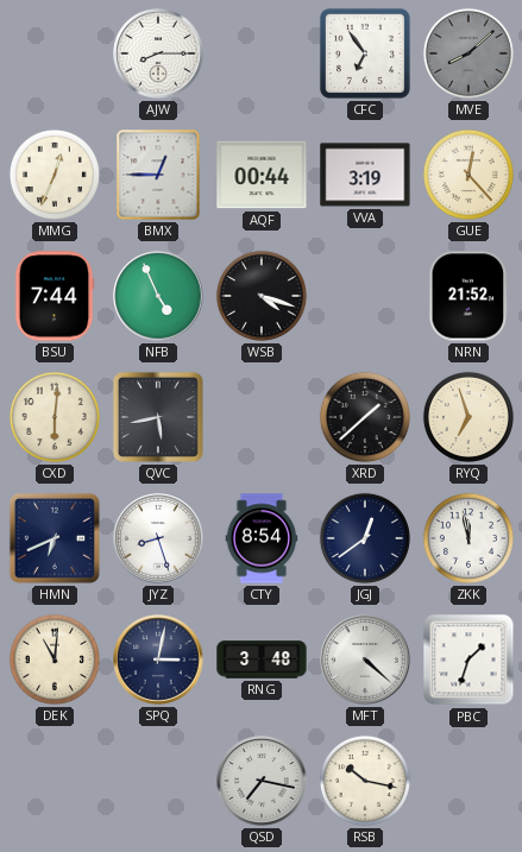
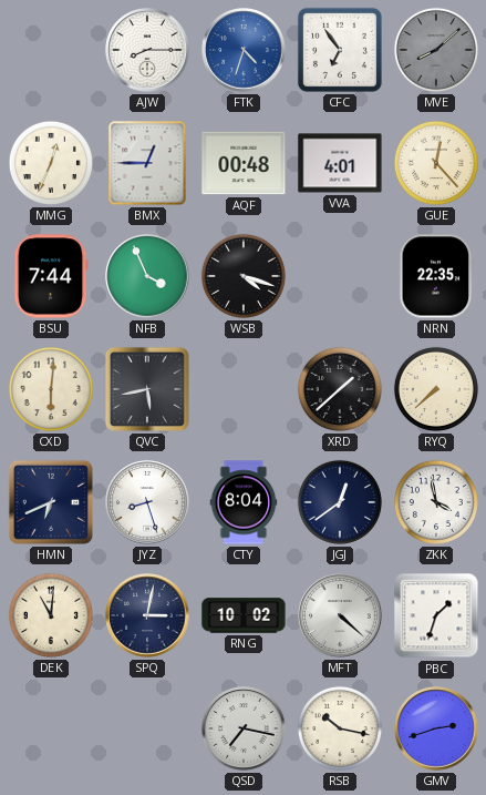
FTK: none -> 4:33 (244, 50)
AQF: 00:44 -> 00:48 (244, 163)
VVA: 3:19 -> 4:01 (340, 163)
NFB: 4:56 -> 3:56 (147, 276)
NRN: 21:52 -> 22:35 (436, 276)
RYQ: 6:57 -> 7:38 (436, 389)
CTY: 8:54 -> 8:04 (244, 502)
ZKK: 11:58 -> 3:58 (436, 502)
RNG: 3:48 -> 10:02 (244, 615)
GMV: none -> 2:42 (436, 728)
